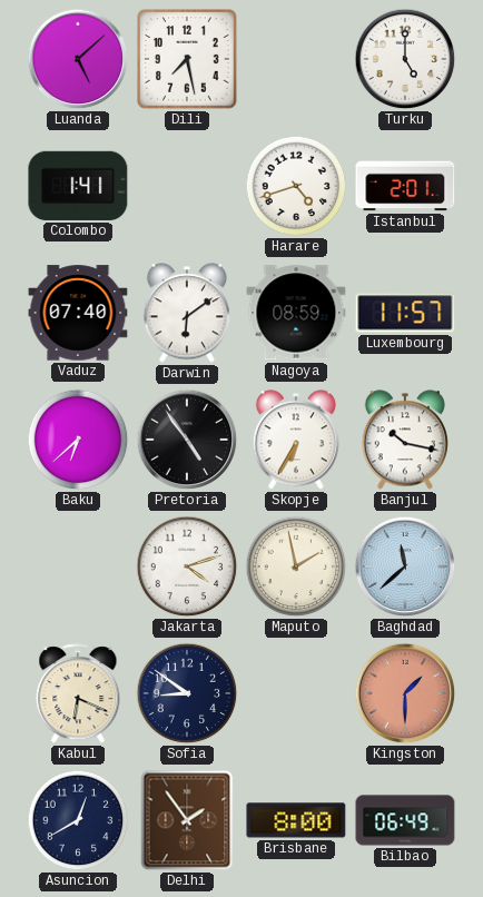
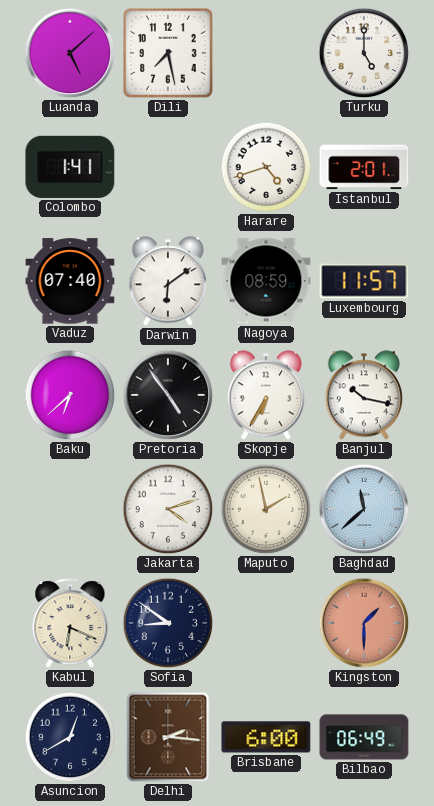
Delhi: 1:54 -> 2:16 (168, 737)
Brisbane: 8:00 -> 6:00 (266, 737)
